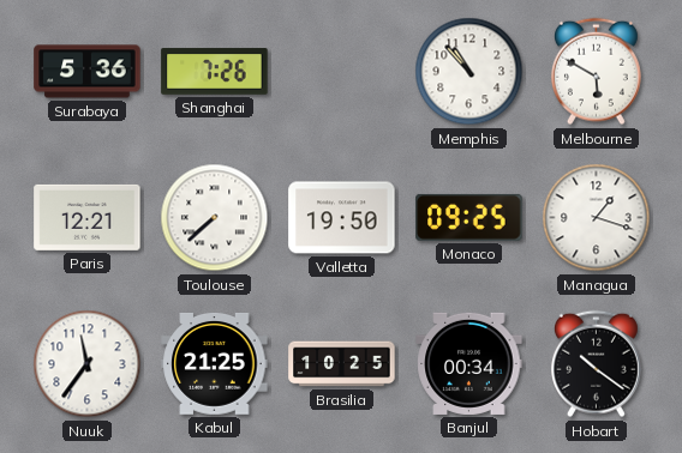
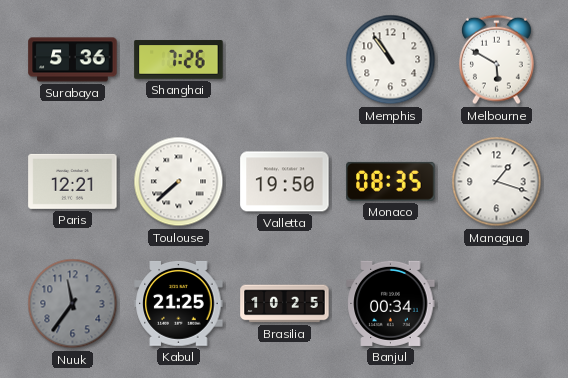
Memphis: 10:53 -> 10:54 (391, 60)
Monaco: 09:25 -> 08:35 (391, 181)
Nuuk dial: white -> grey (73, 304)
Hobart: 10:21 -> none (596, 364)
